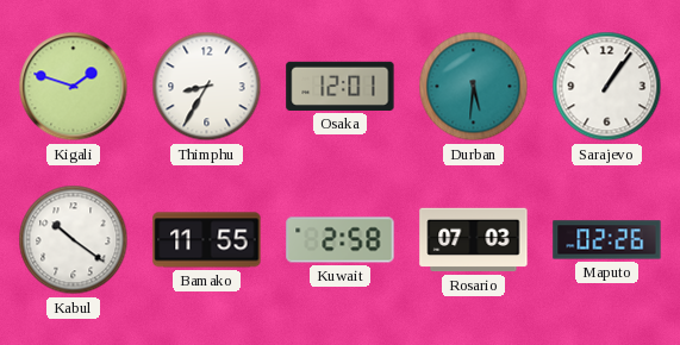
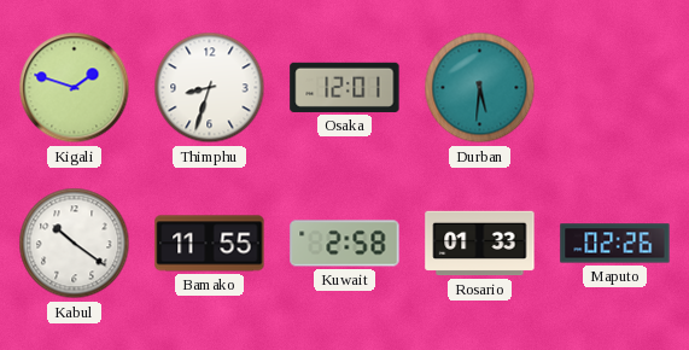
Thimphu: 8:35 -> 8:33 (210, 88)
Sarajevo: 1:06 -> none (607, 87)
Rosario: 07:03 -> 01:33 (480, 244)
